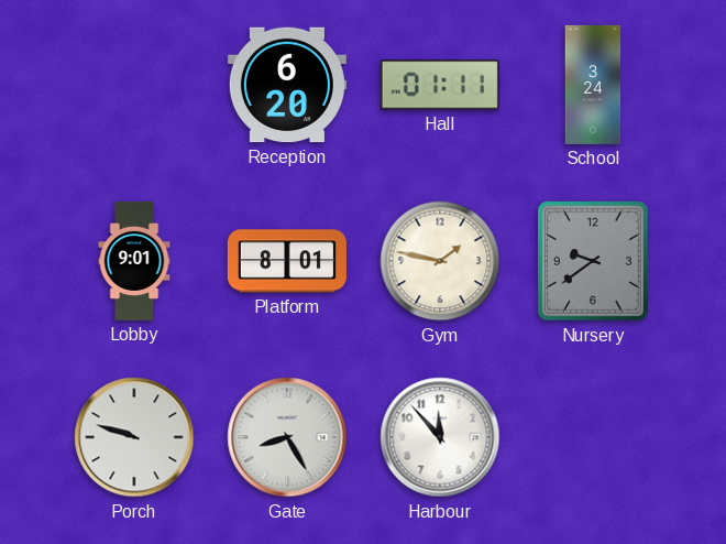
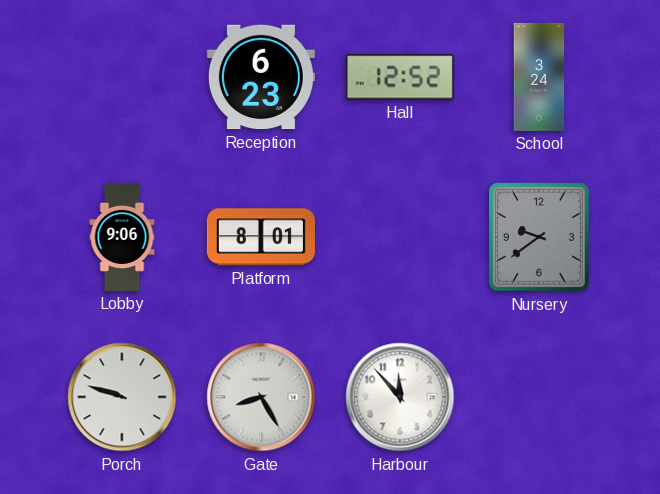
Reception: 6:20 -> 6:23 (261, 77)
Hall: 01:11 -> 12:52 (400, 77)
Lobby: 9:01 -> 9:06 (122, 237)
Gym: 1:47 -> none (440, 261)
